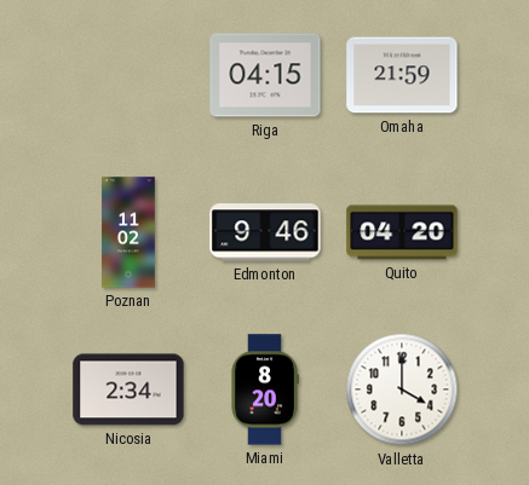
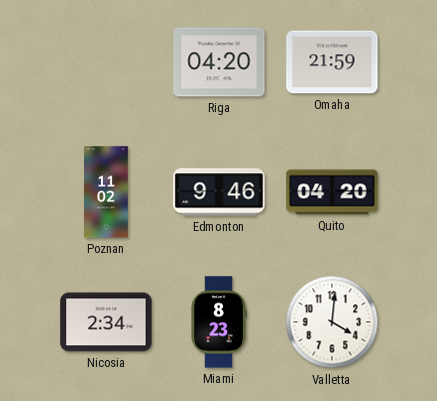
Riga: 04:15 -> 04:20 (219, 62)
Miami: 8:20 -> 8:23 (219, 322)
Valletta: 4:00 -> 4:01 (332, 322)
